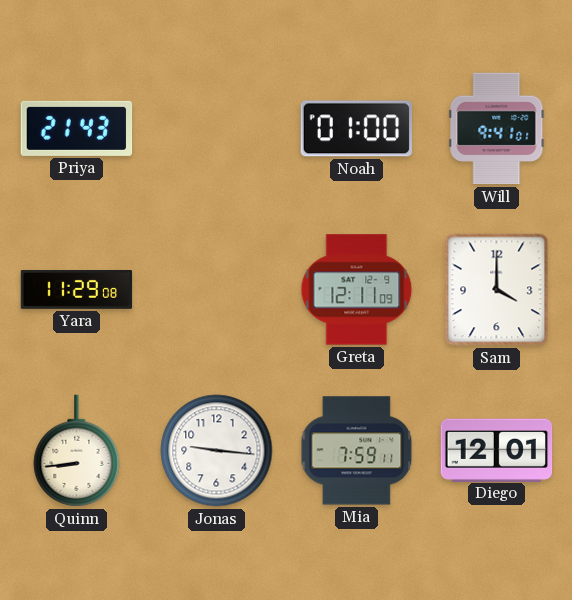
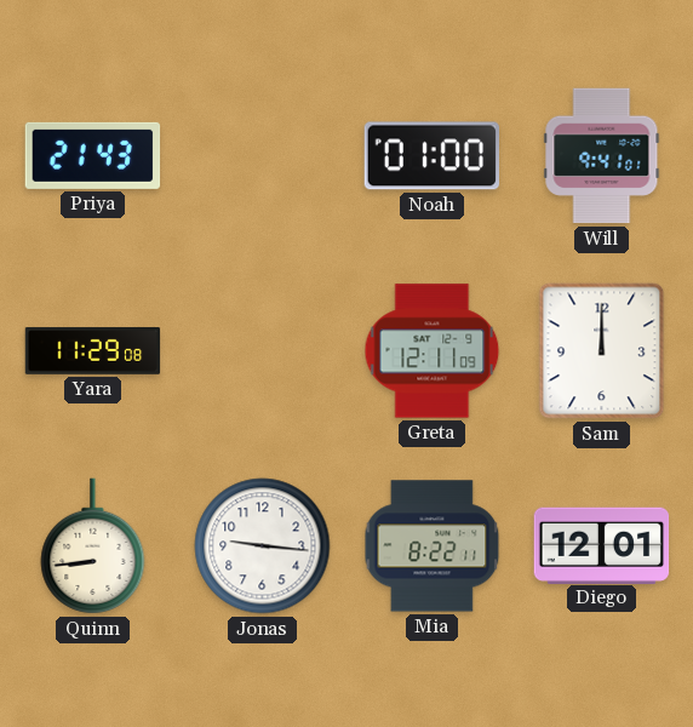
Sam: 4:00 -> 12:00 (602, 351)
Mia: 7:59 -> 8:22 (433, 546)
